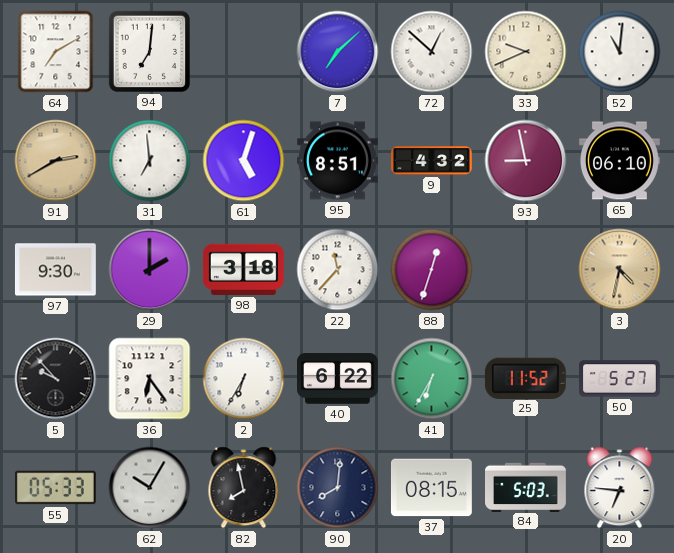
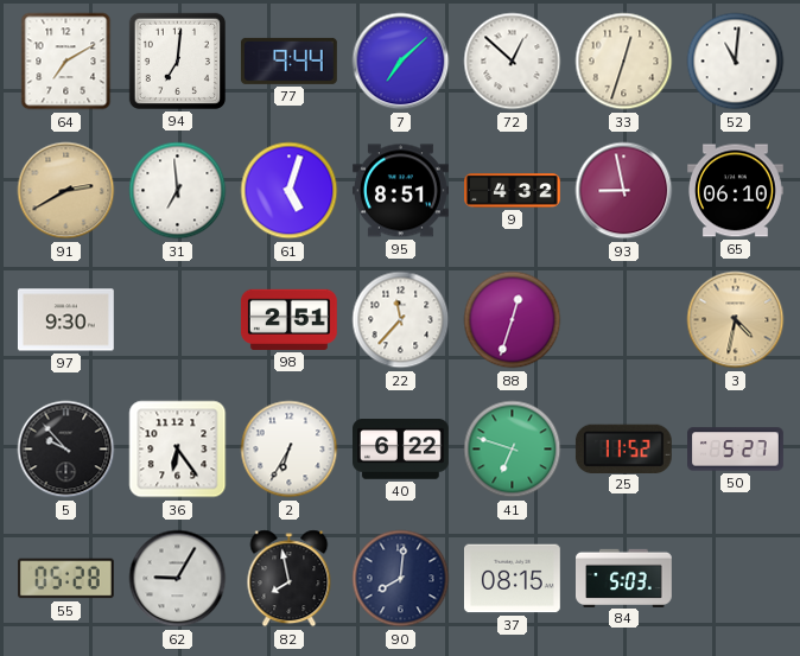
77: none -> 9:44 (290, 60)
33: 9:41 -> 12:33 (624, 62)
29: 2:00 -> none (150, 270)
98: 3:18 -> 2:51 (288, 319)
41: 6:35 -> 6:48 (513, 450)
55: 05:33 -> 05:28 (66, 579)
62: 10:05 -> 9:05 (178, 579)
20: 6:46 -> none (620, 488)
